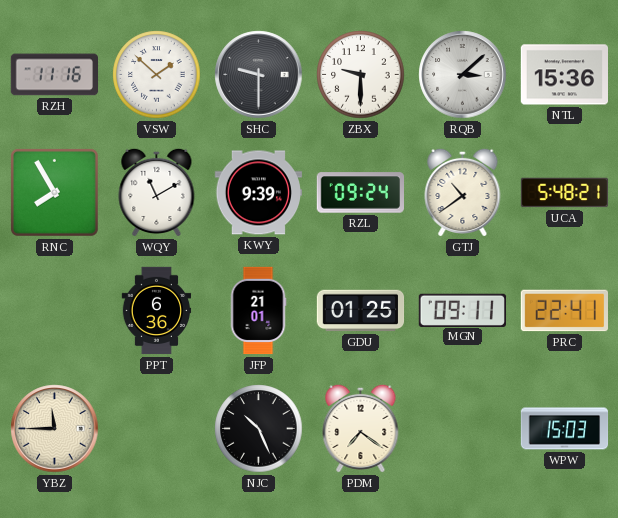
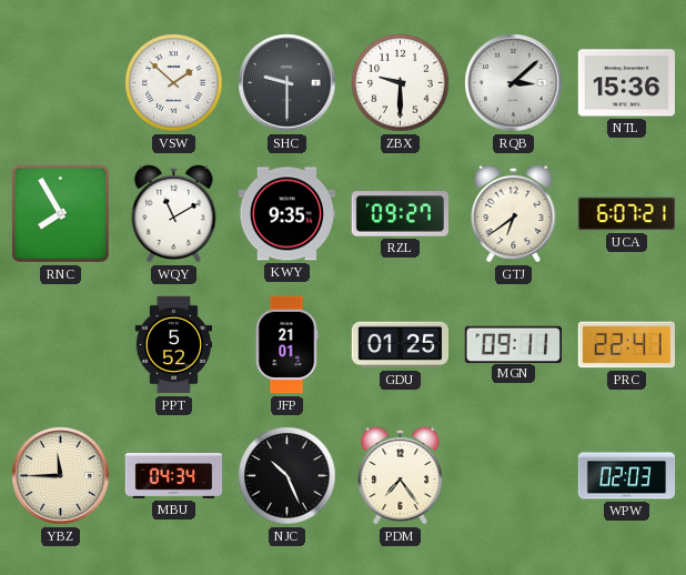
RZH: 11:16 -> none (55, 75)
KWY: 9:39 -> 9:35 (286, 214)
RZL: 09:24 -> 09:27 (400, 214)
GTJ: 10:39 -> 6:39 (514, 213)
UCA: 5:48 -> 6:07 (627, 214)
PPT: 6:36 -> 5:52 (174, 345)
MBU: none -> 04:34 (174, 476)
PDM: 7:21 -> 7:24 (401, 475)
WPW: 15:03 -> 02:03 (627, 476)
